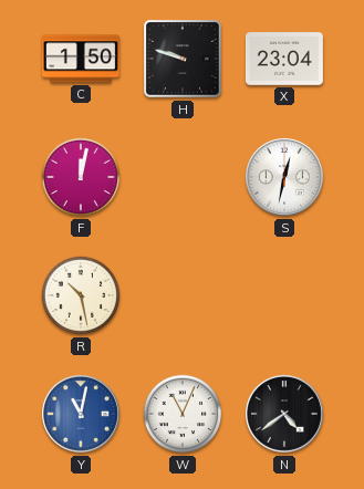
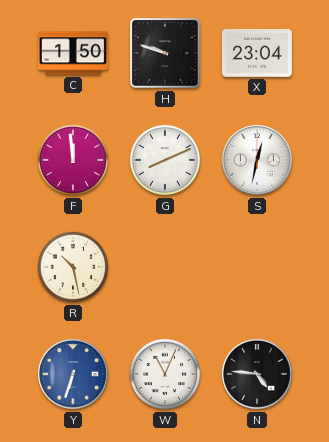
F: 12:02 -> 11:59 (73, 160)
G: none -> 8:11 (165, 160)
Y: 11:02 -> 6:33 (74, 375)
N: 4:39 -> 4:46 (258, 375)
